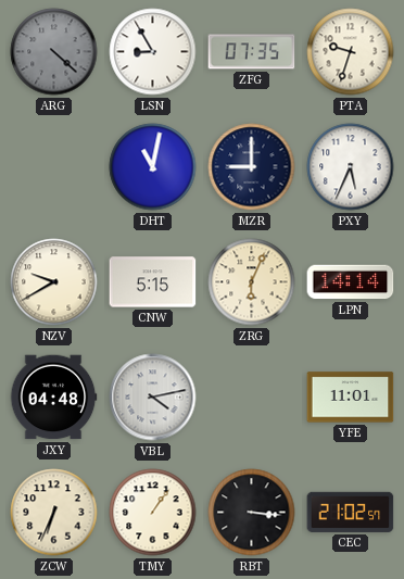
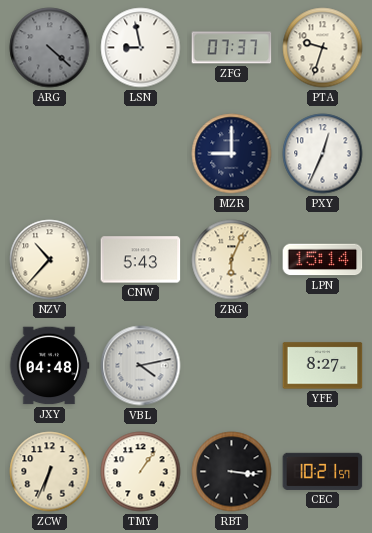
LSN: 8:55 -> 8:58 (141, 48)
ZFG: 07:35 -> 07:37 (232, 48)
DHT: 11:02 -> none (153, 167)
PXY: 5:34 -> 12:34 (323, 154)
NZV: 9:40 -> 10:37 (50, 260)
CNW: 5:15 -> 5:43 (141, 260)
LPN: 14:14 -> 15:14 (323, 260)
YFE: 11:01 -> 8:27 (323, 366)
CEC: 21:02 -> 10:21 (323, 471)
